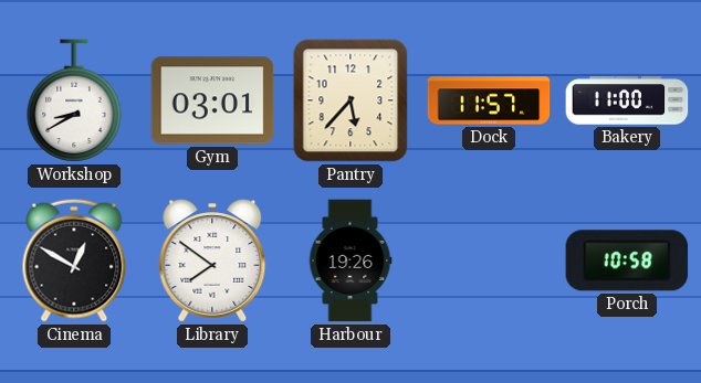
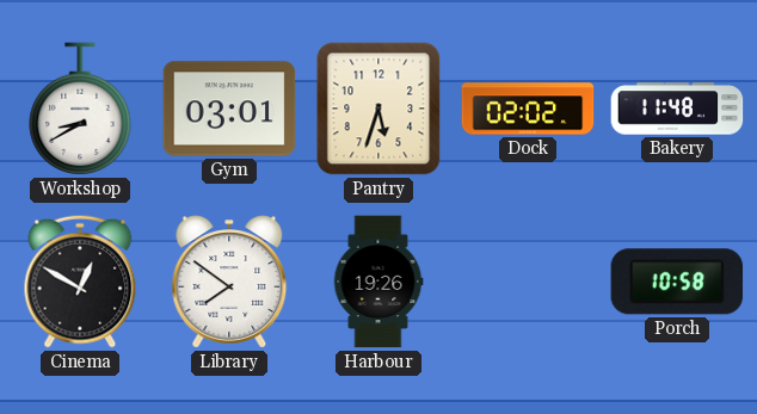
Pantry: 5:37 -> 5:33 (378, 109)
Dock: 11:57 -> 02:02 (528, 109)
Bakery: 11:00 -> 11:48 (677, 109)
